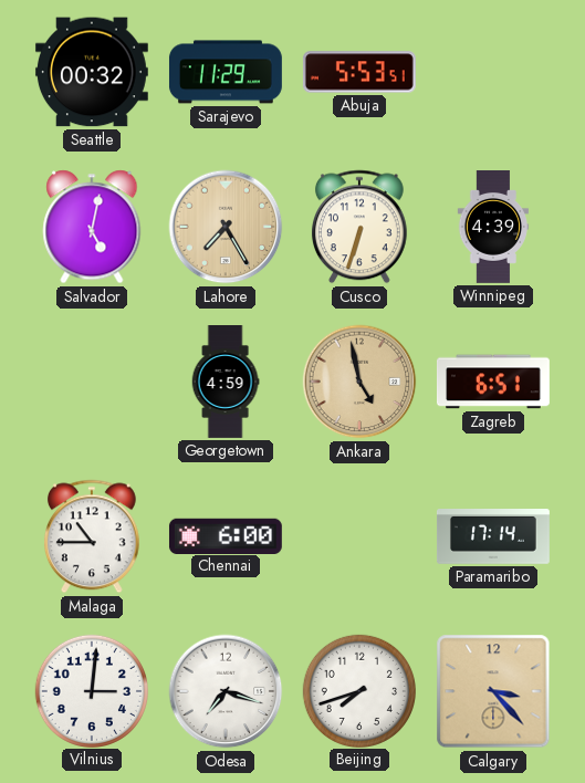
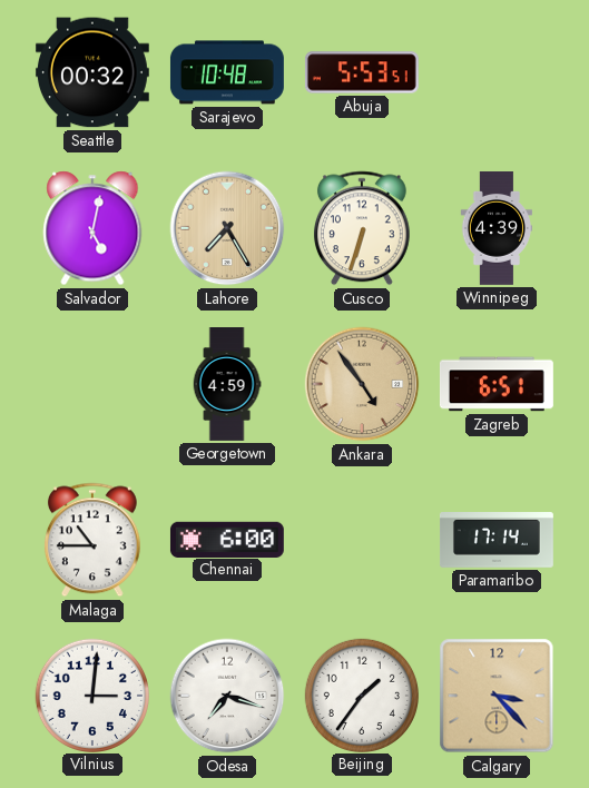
Sarajevo: 11:29 -> 10:48 (227, 72)
Ankara: 4:58 -> 4:54 (362, 384)
Beijing: 7:42 -> 1:36 (361, 695)
